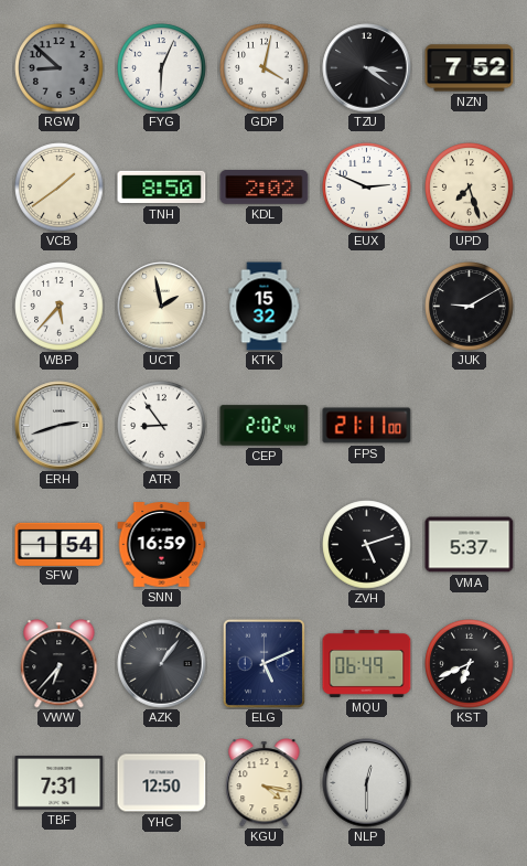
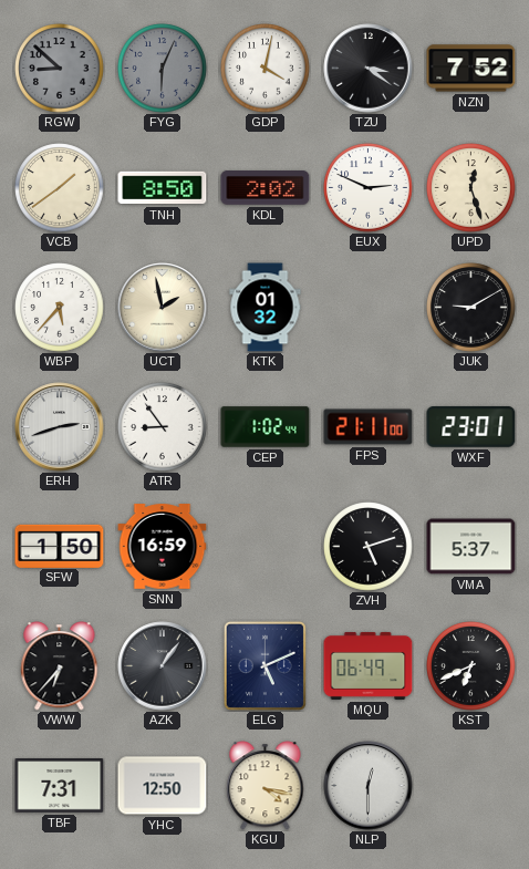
FYG dial: white -> grey (163, 69)
UPD: 7:27 -> 12:27 (471, 188)
KTK: 15:32 -> 01:32 (266, 308)
CEP: 2:02 -> 1:02 (266, 427)
WXF: none -> 23:01 (471, 426)
SFW: 1:54 -> 1:50 (60, 546)
